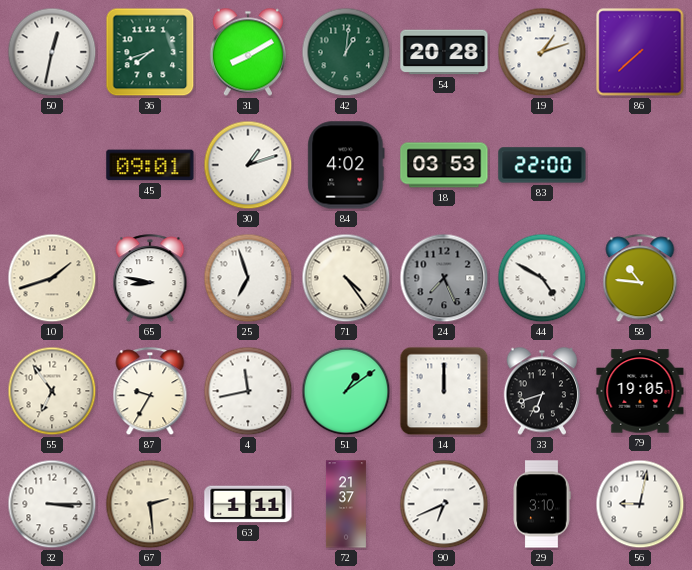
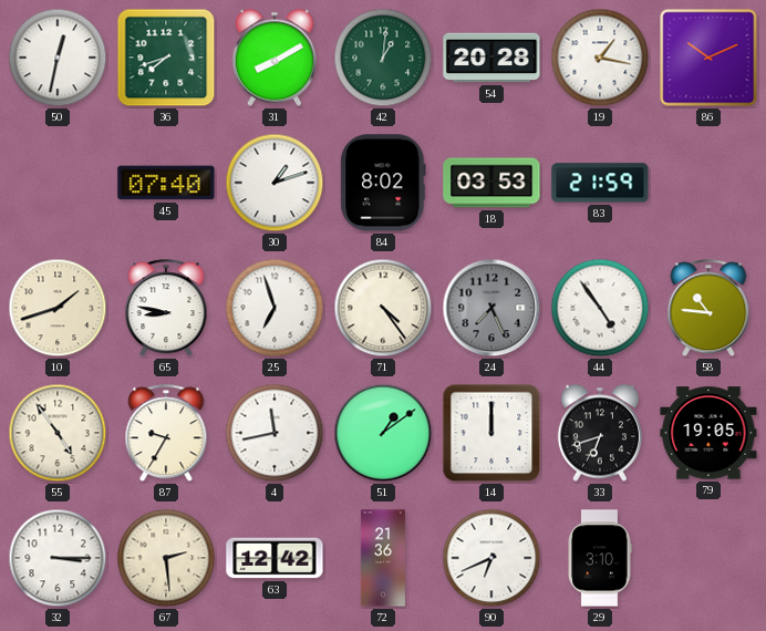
19: 1:12 -> 1:17 (600, 58)
86: 7:38 -> 10:11 (708, 58)
45: 09:01 -> 07:40 (166, 183)
84: 4:02 -> 8:02 (383, 183)
83: 22:00 -> 21:59 (600, 183)
44: 4:50 -> 4:54 (600, 308)
55: 6:54 -> 4:54 (58, 433)
63: 1:11 -> 12:42 (275, 558)
72: 21:37 -> 21:36 (383, 558)
56: 9:02 -> none (640, 504)
